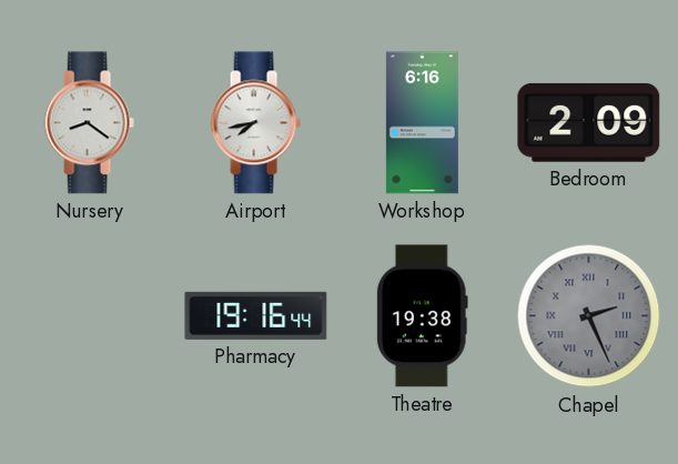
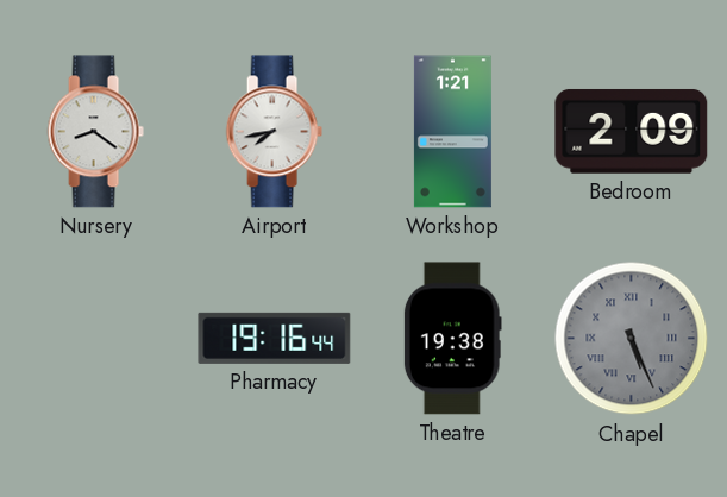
Workshop: 6:16 -> 1:21 (452, 132)
Chapel: 2:26 -> 5:26 (632, 339)
